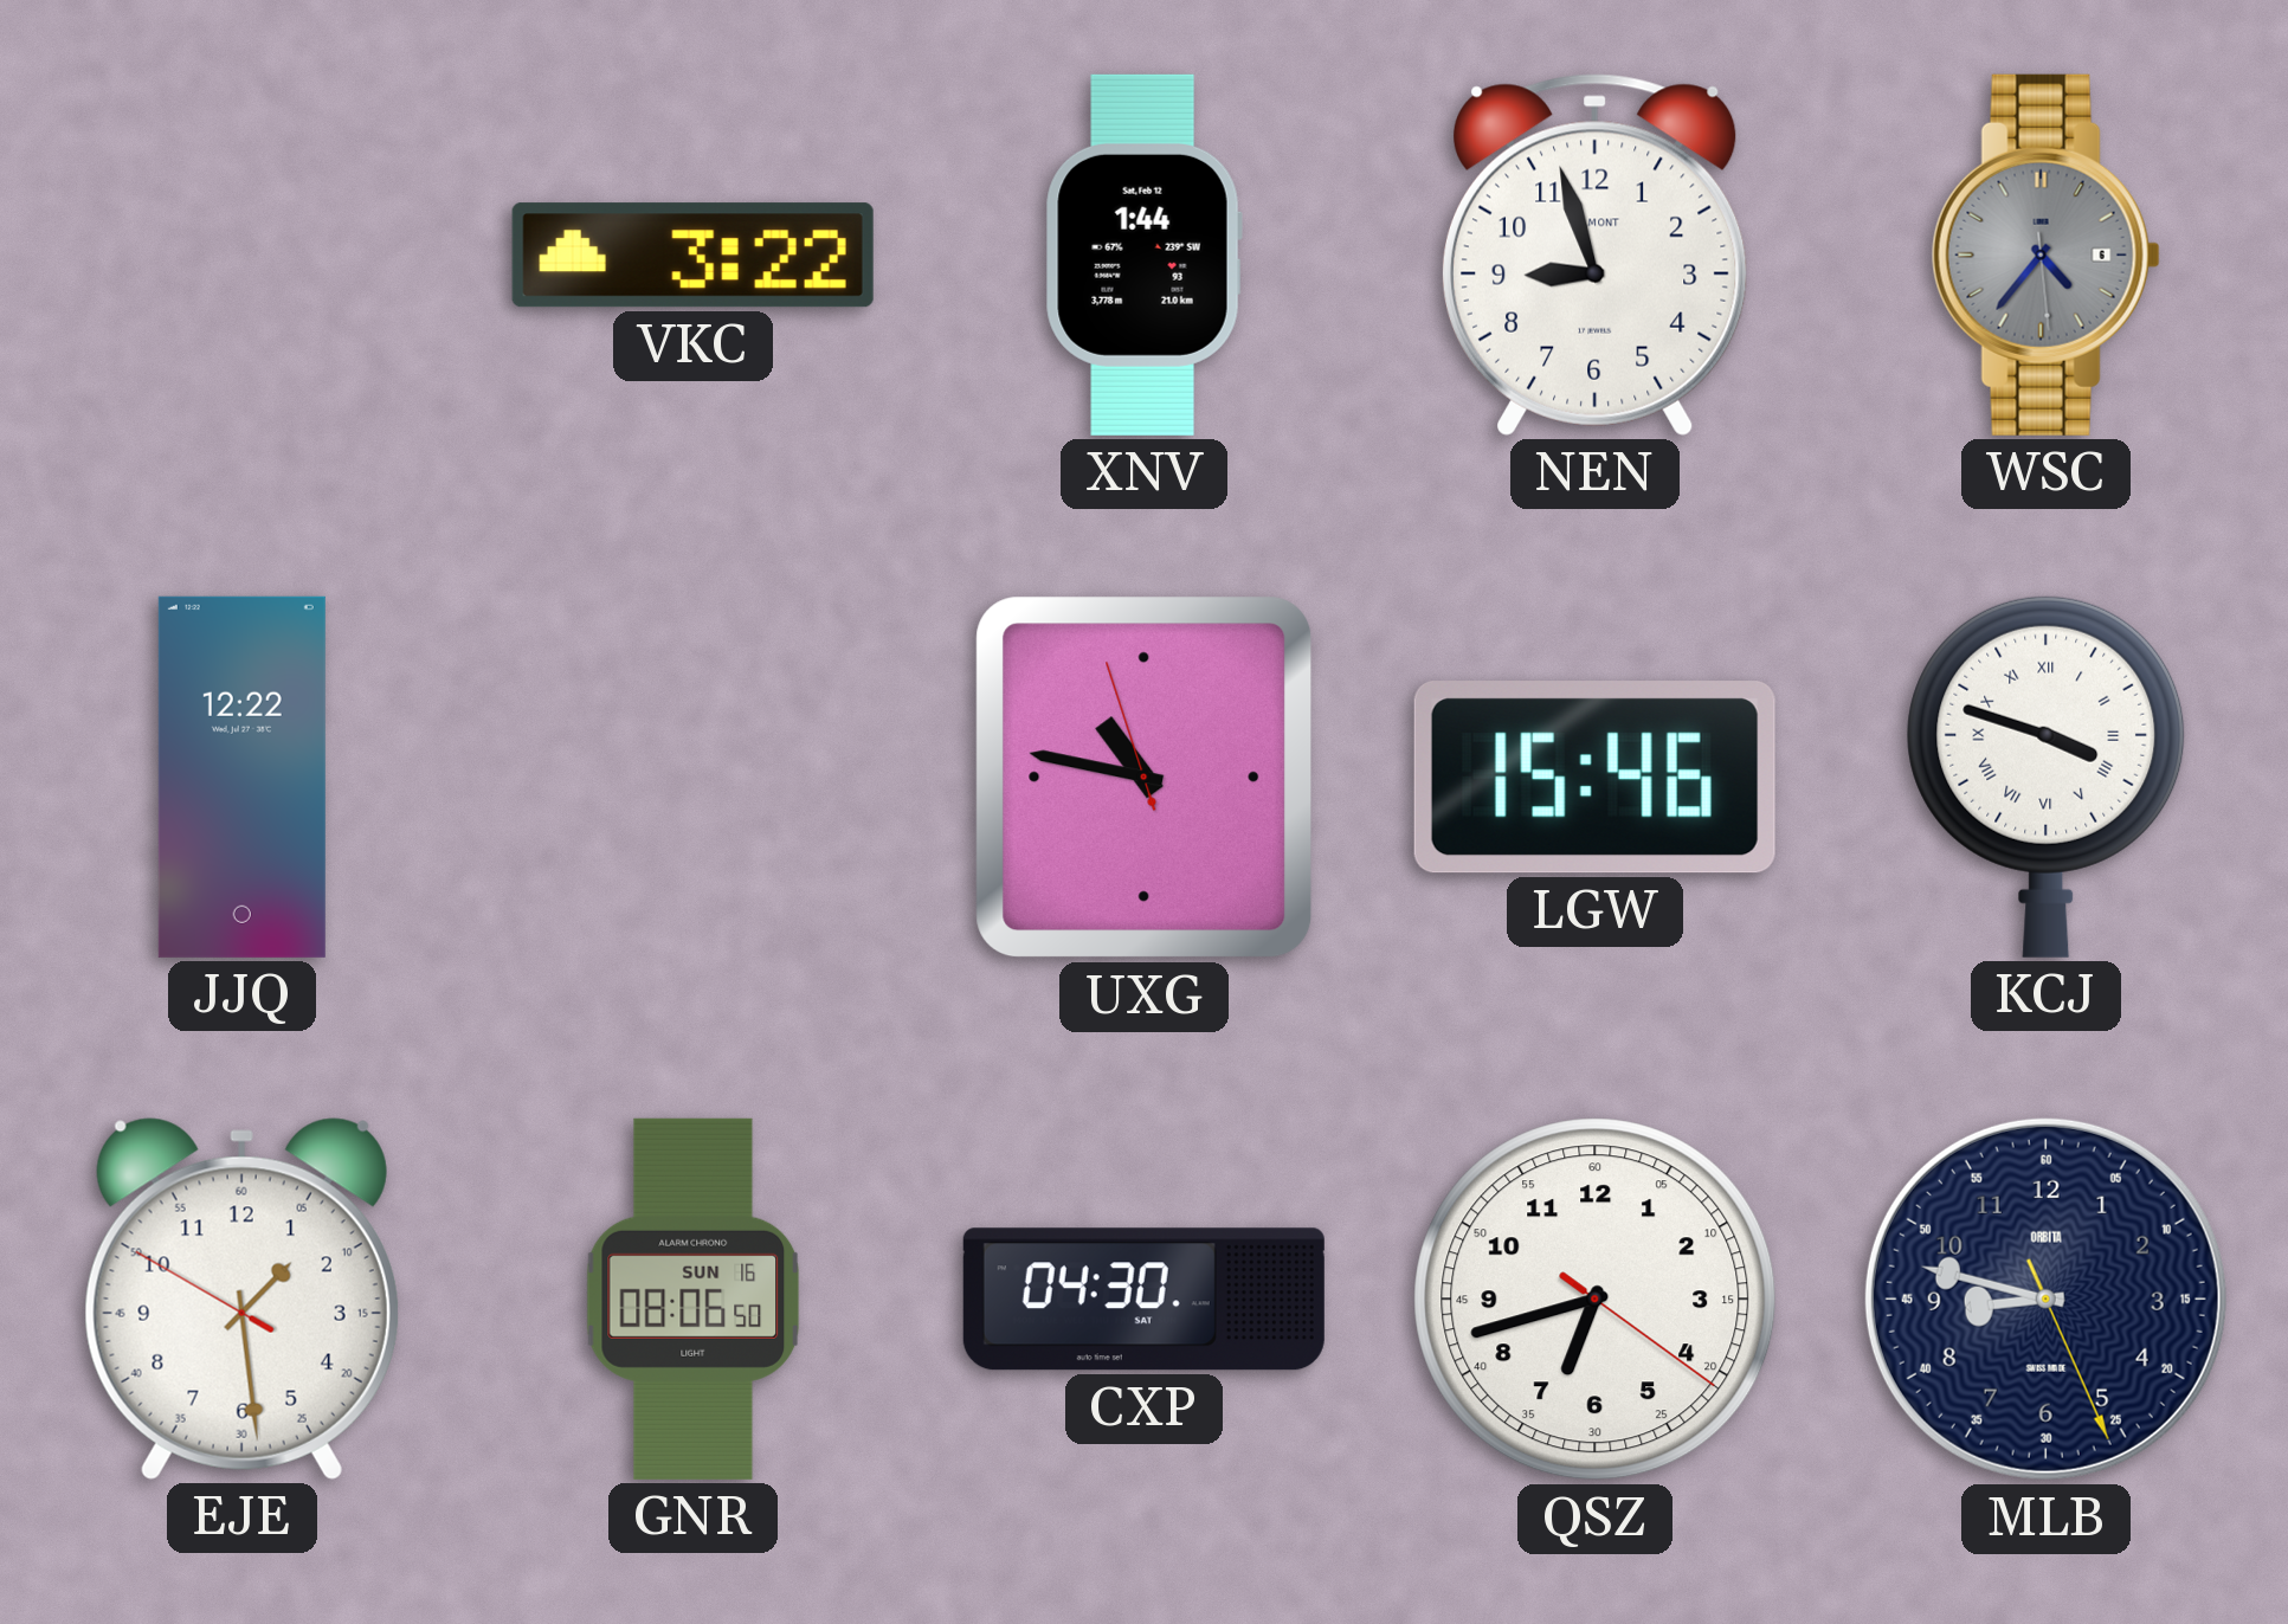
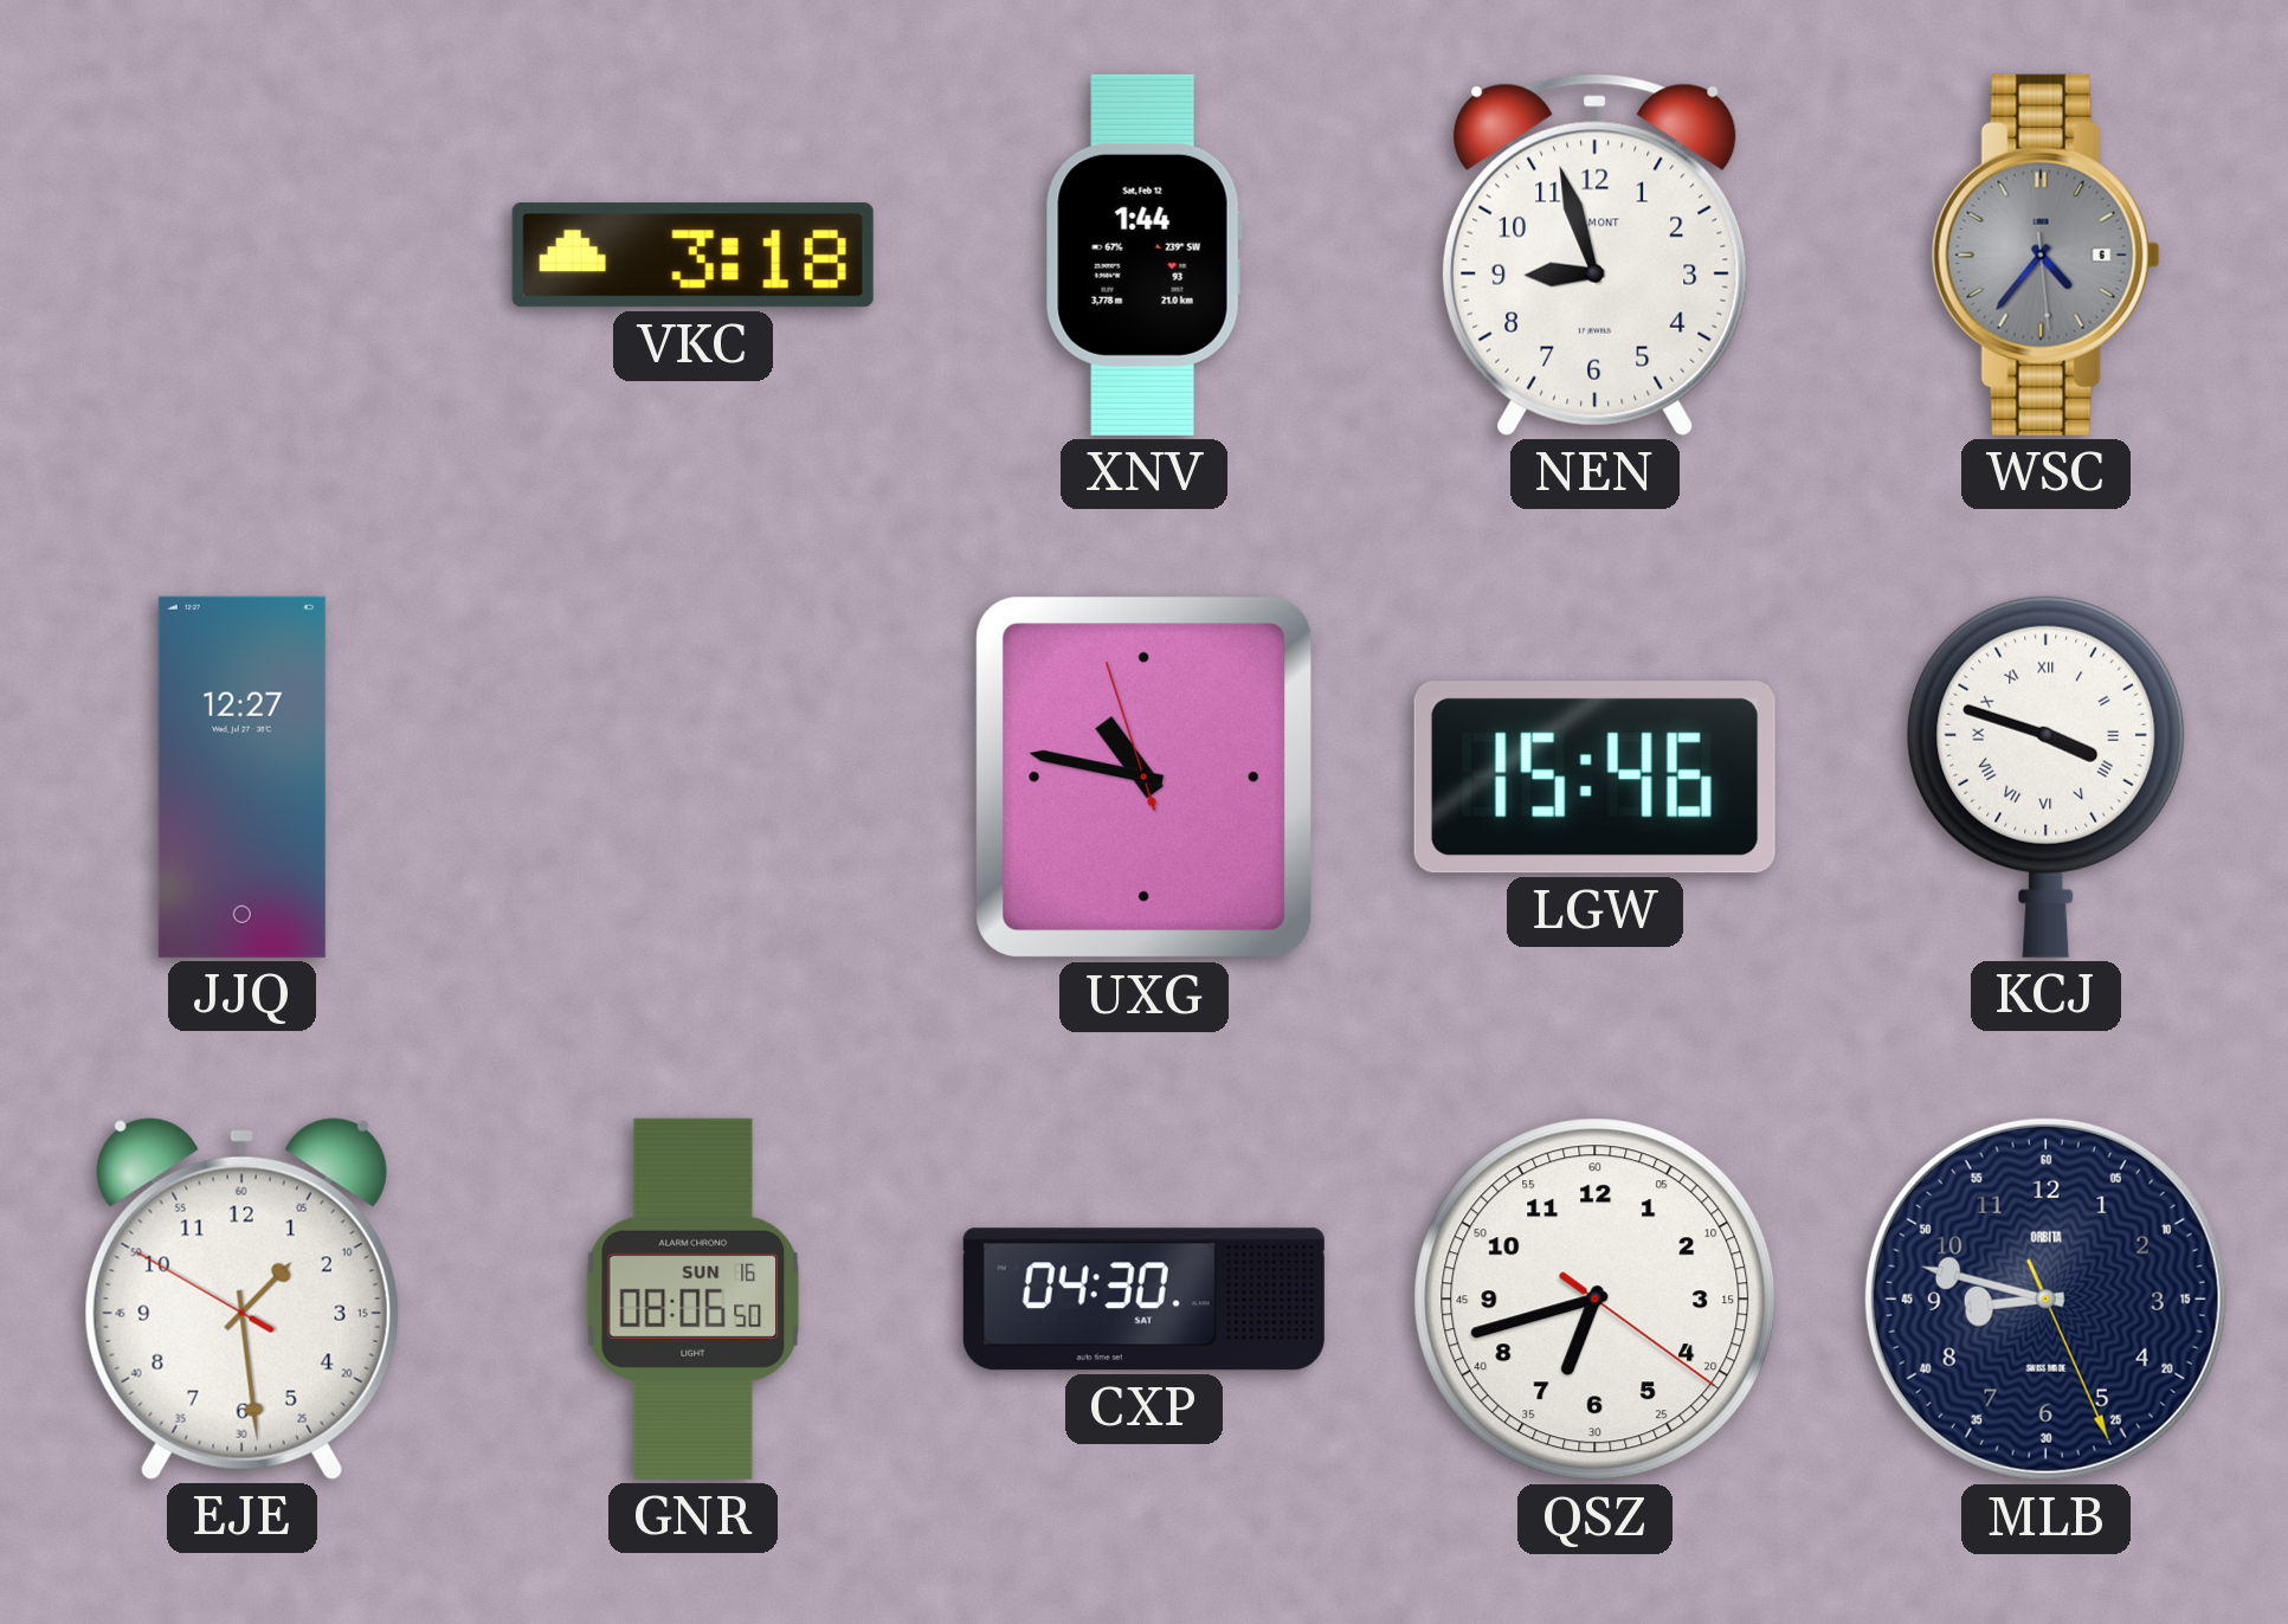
VKC: 3:22 -> 3:18 (692, 256)
JJQ: 12:22 -> 12:27 (241, 776)
